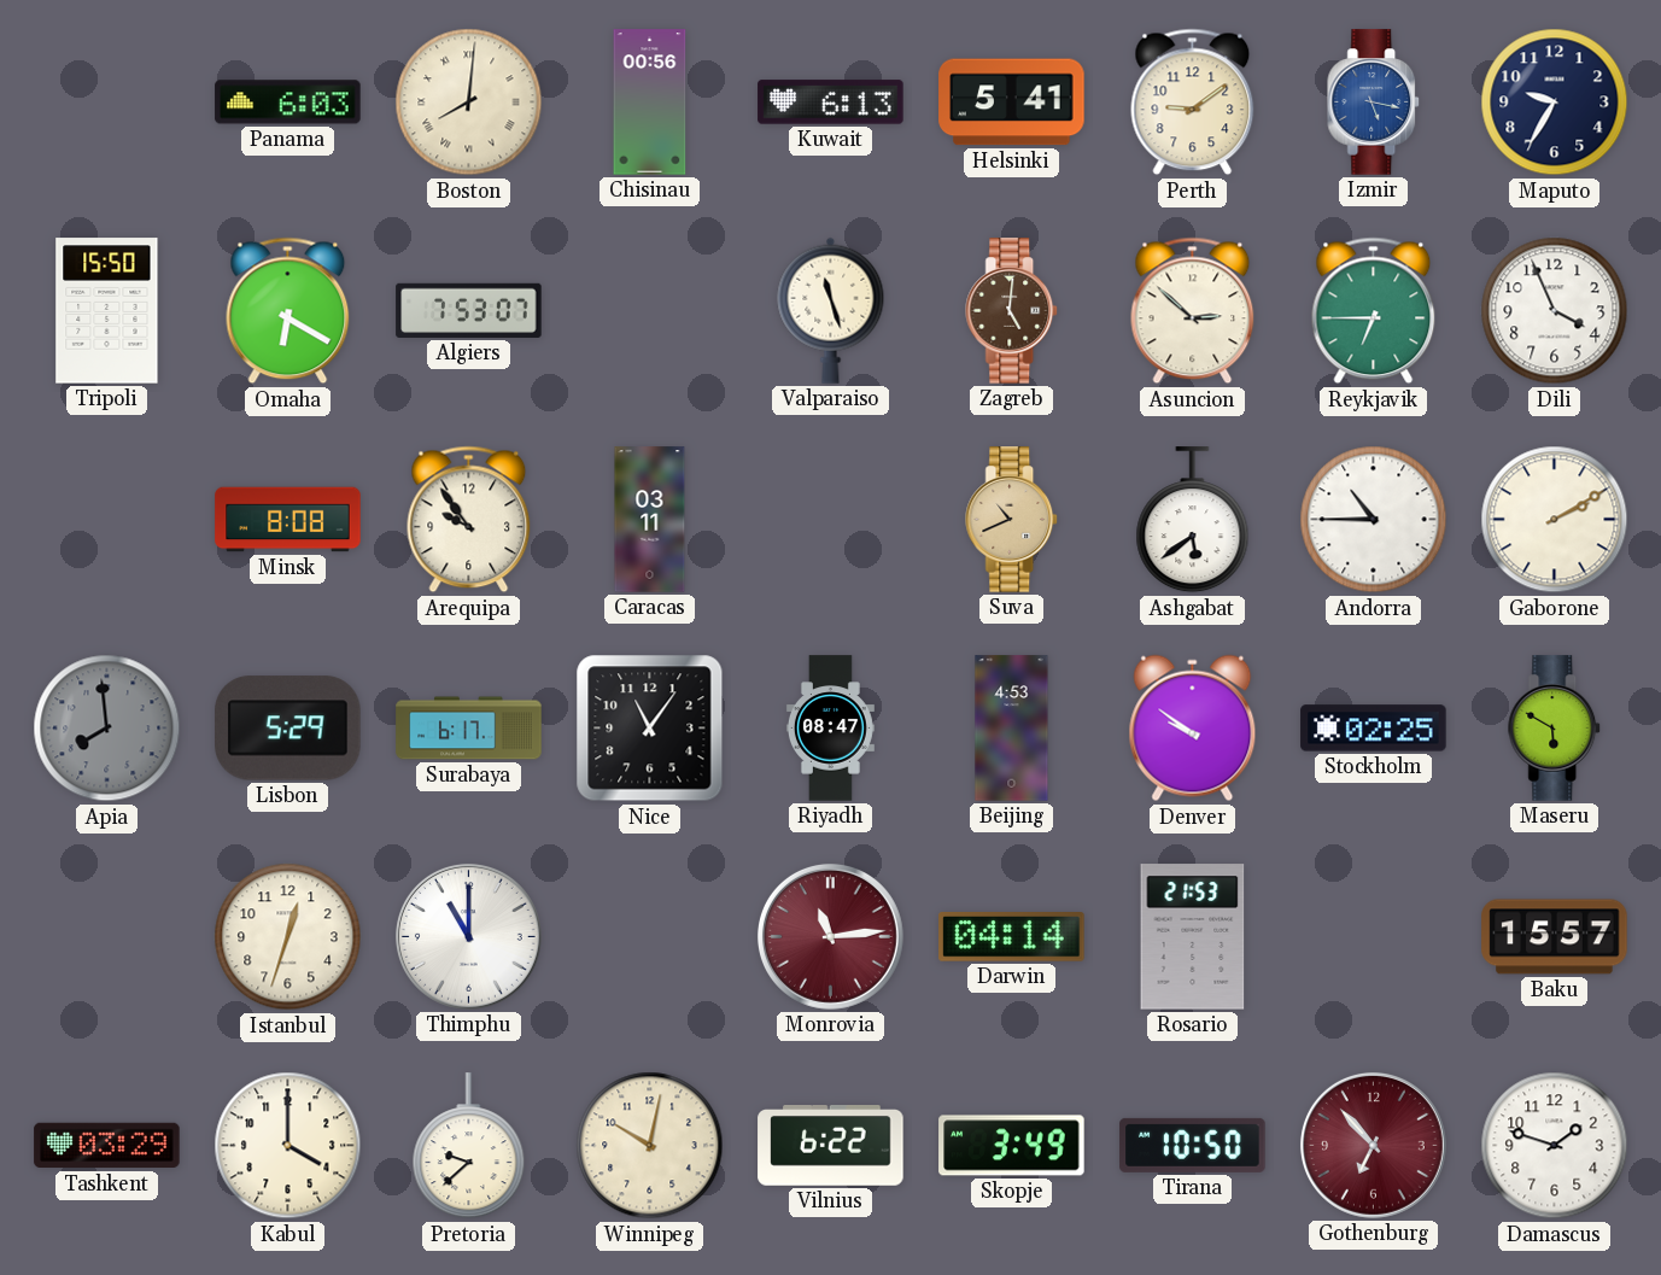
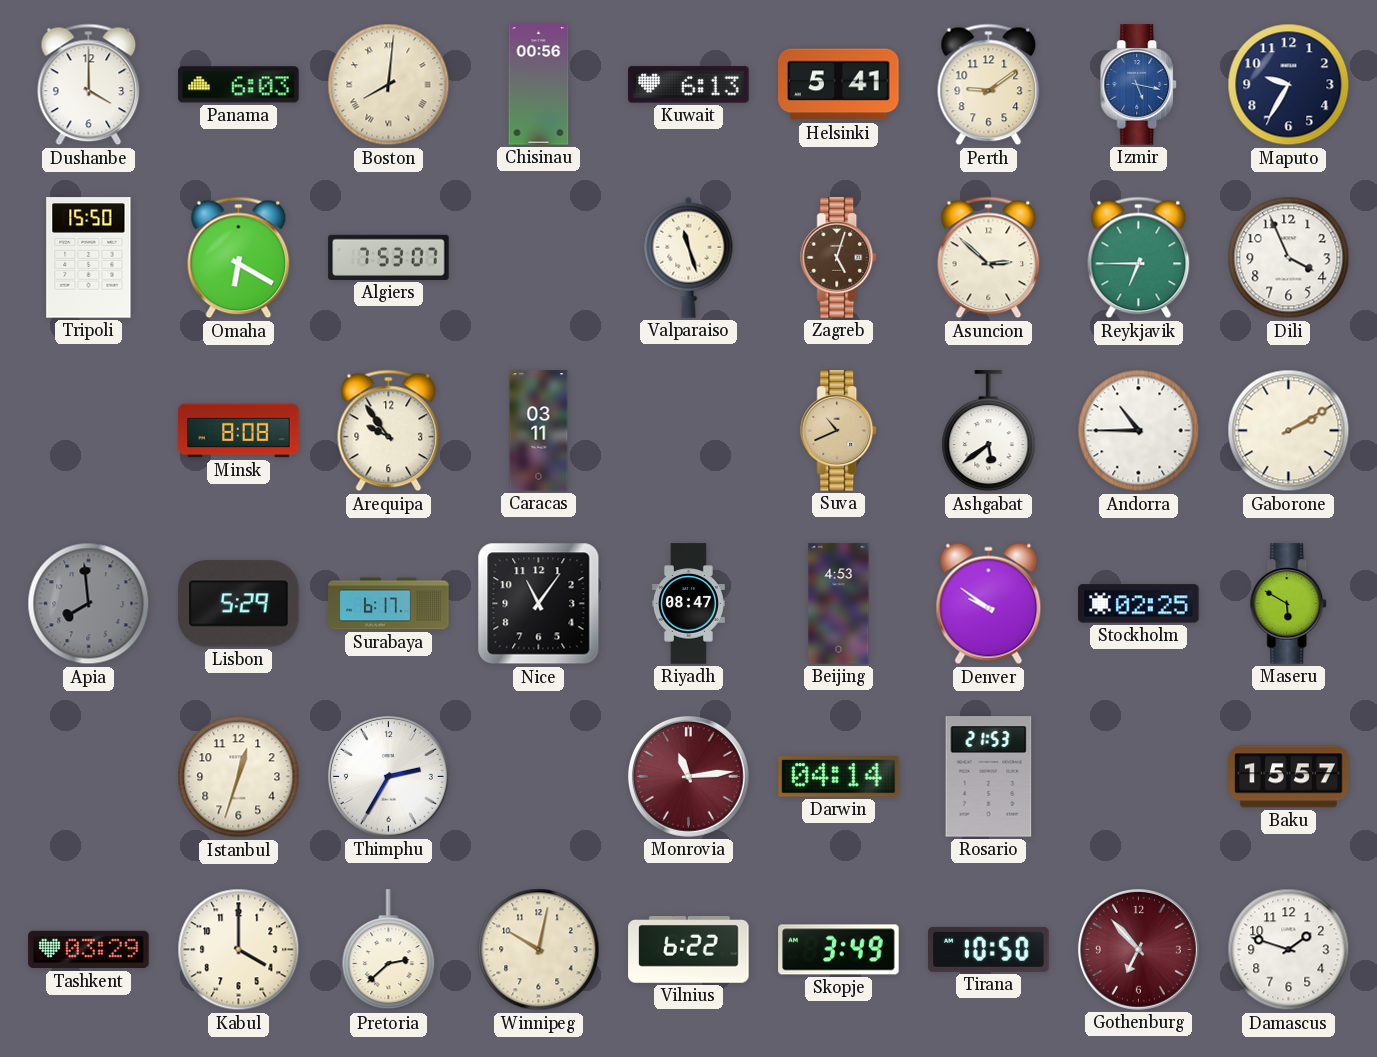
Dushanbe: none -> 4:00 (89, 85)
Zagreb: 5:01 -> 5:03 (839, 258)
Thimphu: 11:00 -> 2:35 (388, 776)
Pretoria: 9:38 -> 2:38 (389, 950)
